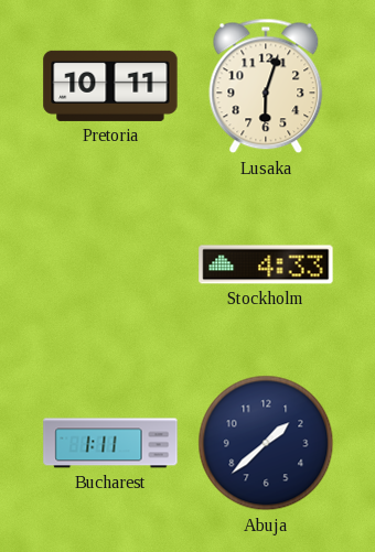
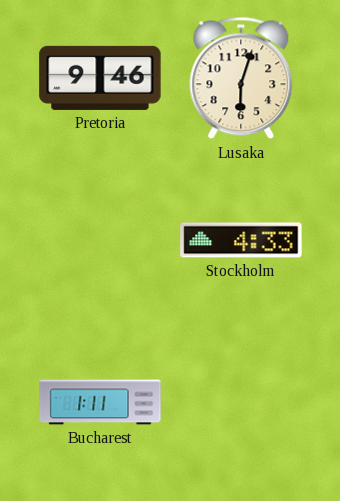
Pretoria: 10:11 -> 9:46 (100, 78)
Abuja: 1:38 -> none (266, 443)
